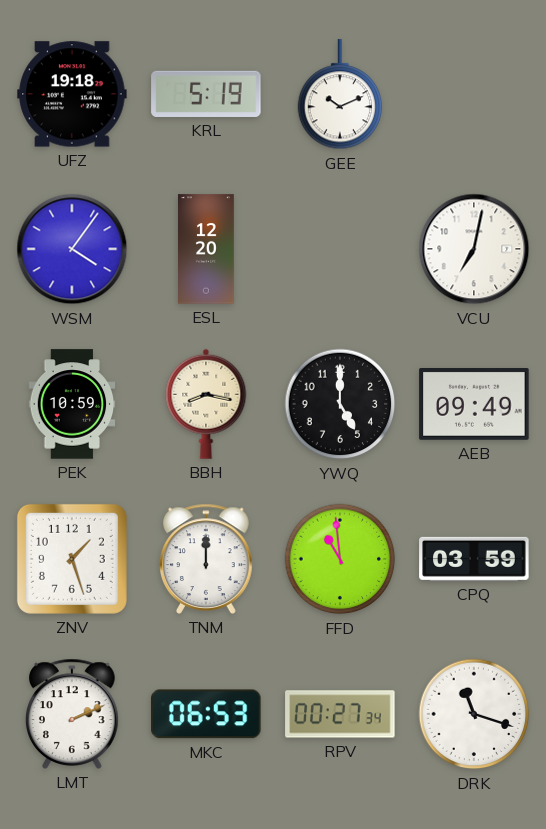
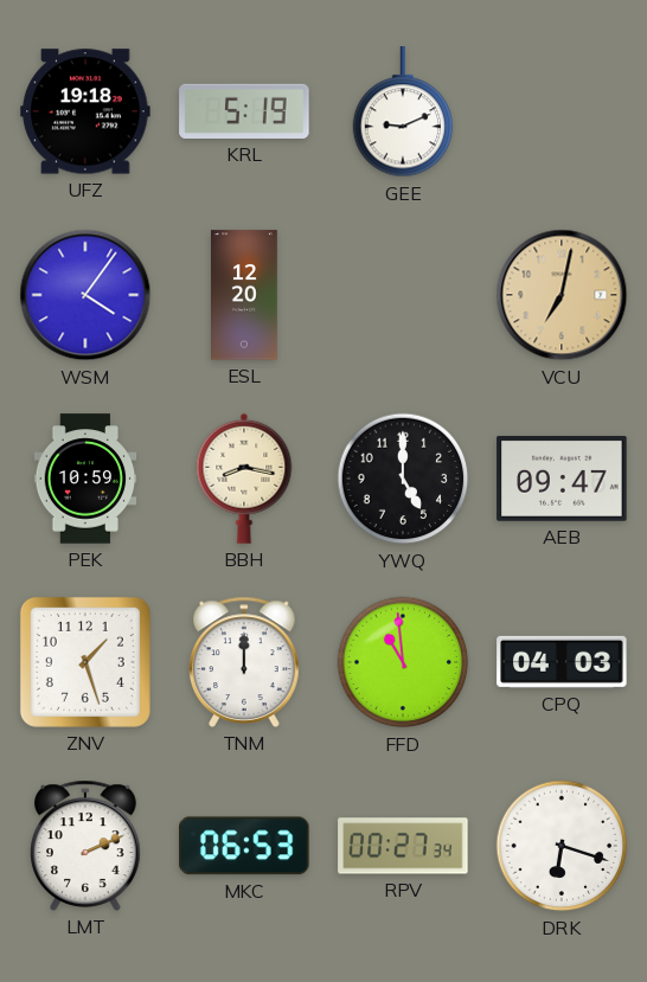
GEE: 10:11 -> 9:11 (403, 113)
VCU dial: white -> champagne (562, 295)
AEB: 09:49 -> 09:47 (562, 480)
CPQ: 03:59 -> 04:03 (562, 662)
DRK: 11:18 -> 6:18 (562, 846)
